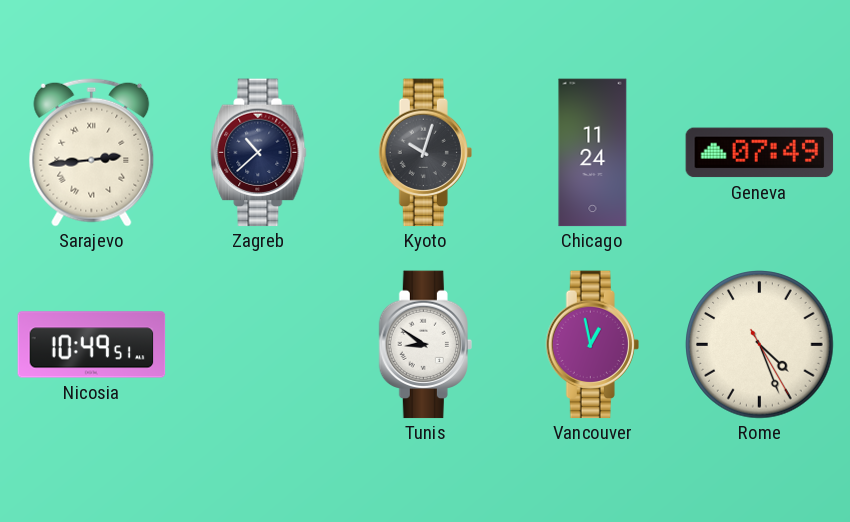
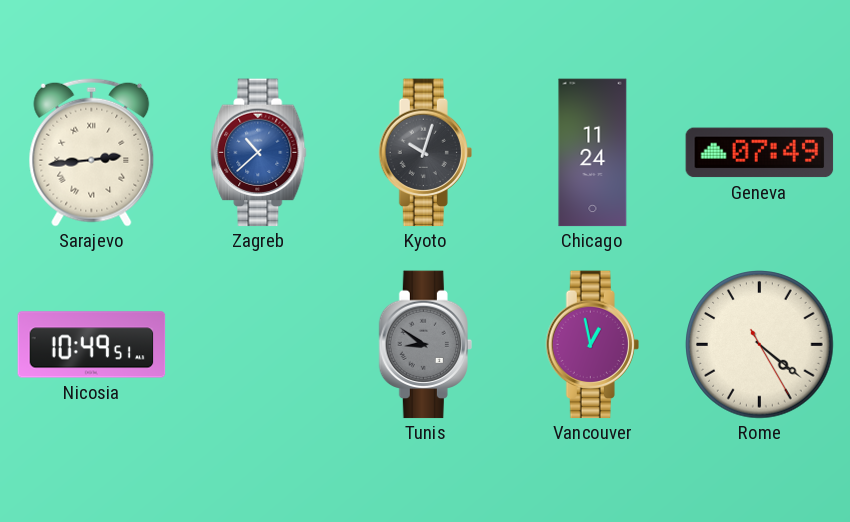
Zagreb dial: navy -> blue (259, 153)
Tunis dial: white -> grey (425, 345)
Rome: 4:26 -> 4:21 (760, 345)
